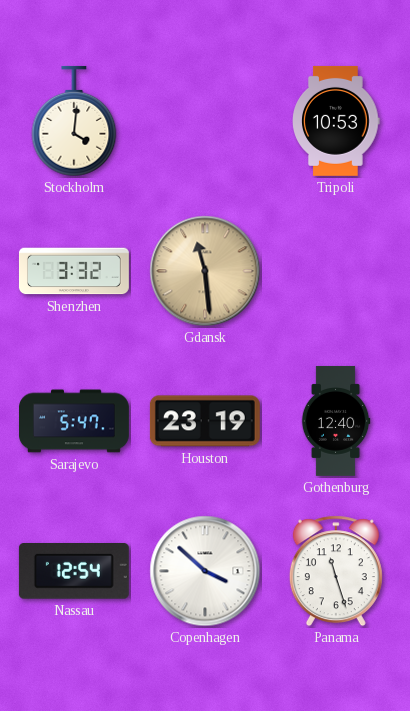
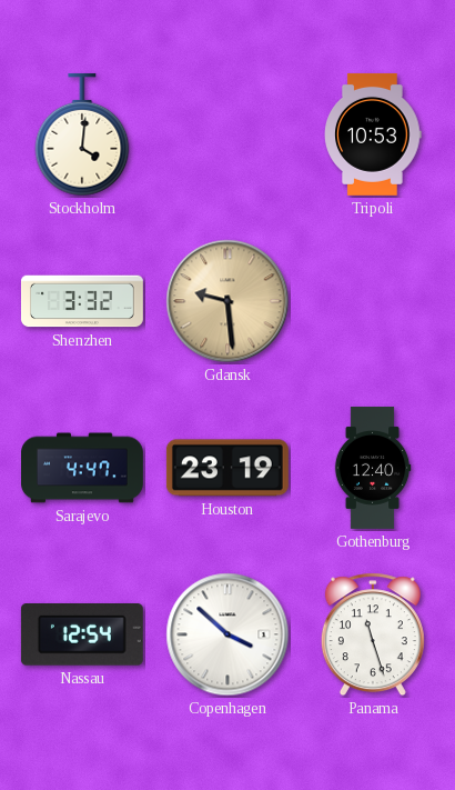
Gdansk: 11:29 -> 9:29 (228, 301)
Sarajevo: 5:47 -> 4:47 (83, 468)
